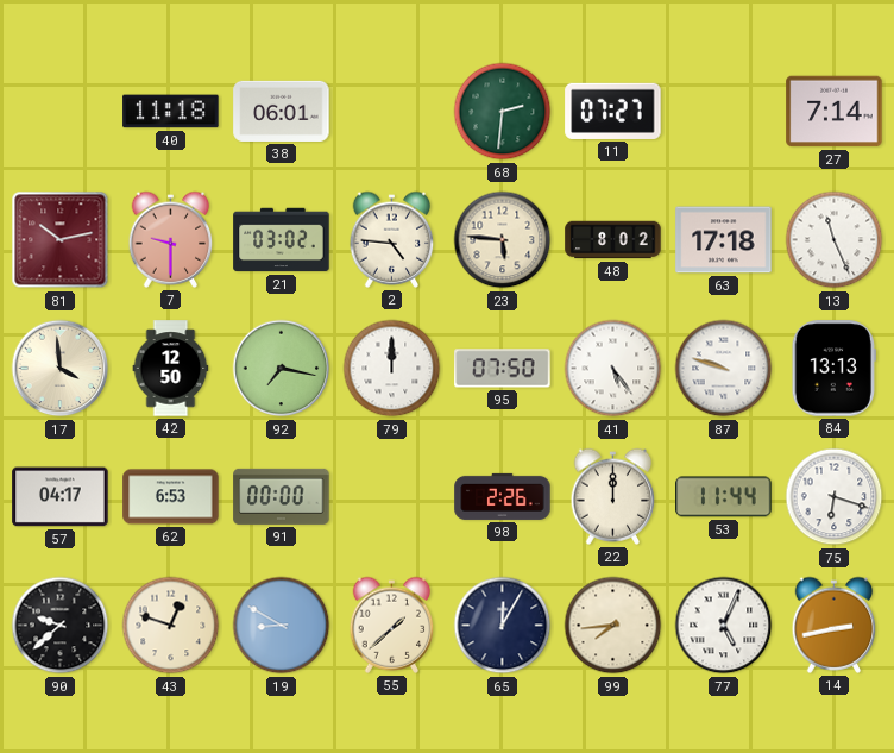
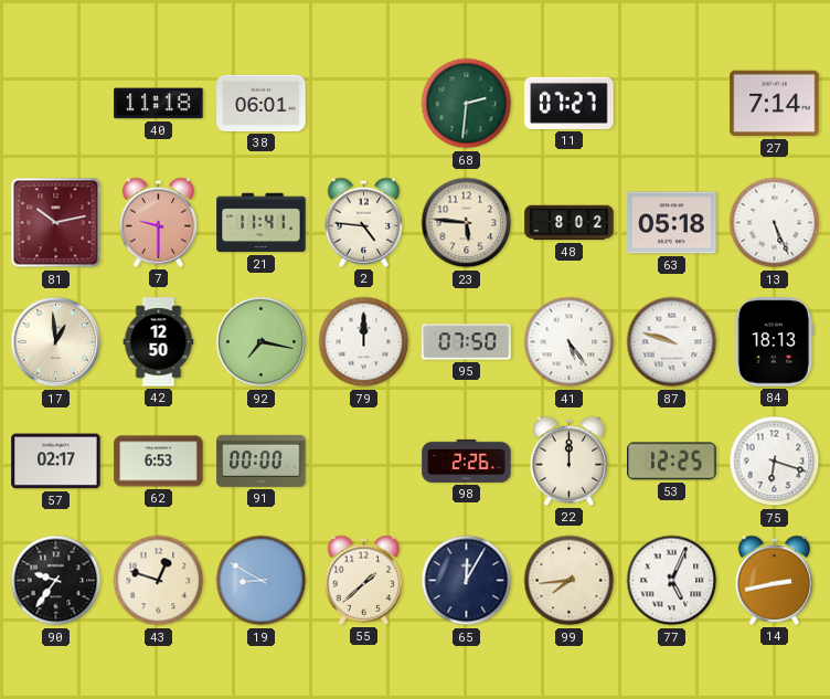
21: 03:02 -> 11:41 (262, 223)
63: 17:18 -> 05:18 (672, 223)
13: 11:26 -> 5:26 (775, 223)
17: 3:59 -> 12:59 (56, 342)
84: 13:13 -> 18:13 (774, 342)
57: 04:17 -> 02:17 (56, 462)
53: 11:44 -> 12:25 (672, 462)
90: 9:38 -> 9:36 (56, 581)
